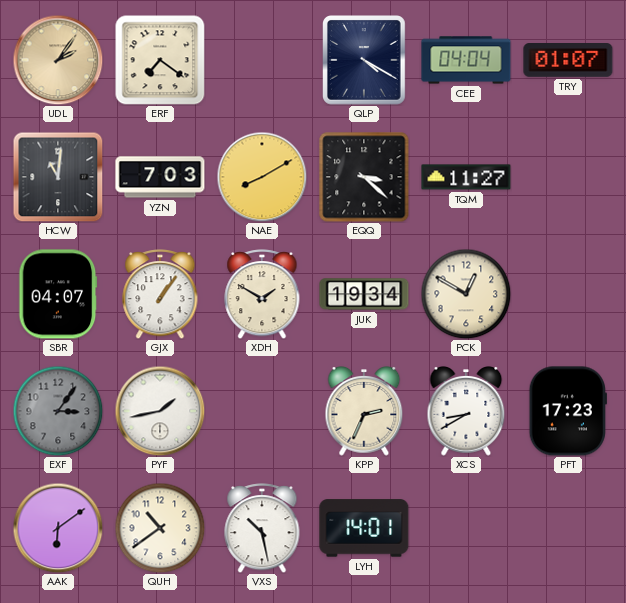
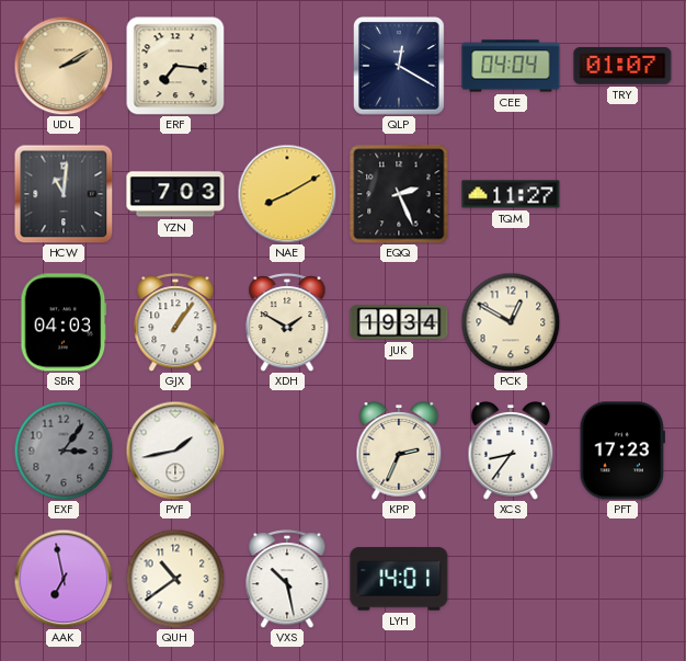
UDL: 2:06 -> 2:10 (64, 66)
ERF: 7:21 -> 7:16 (175, 66)
QLP: 4:20 -> 12:20 (400, 67)
EQQ: 3:22 -> 2:26 (399, 194)
SBR: 04:07 -> 04:03 (64, 322)
XCS: 8:40 -> 8:36 (511, 452)
AAK: 6:09 -> 6:58 (64, 579)
